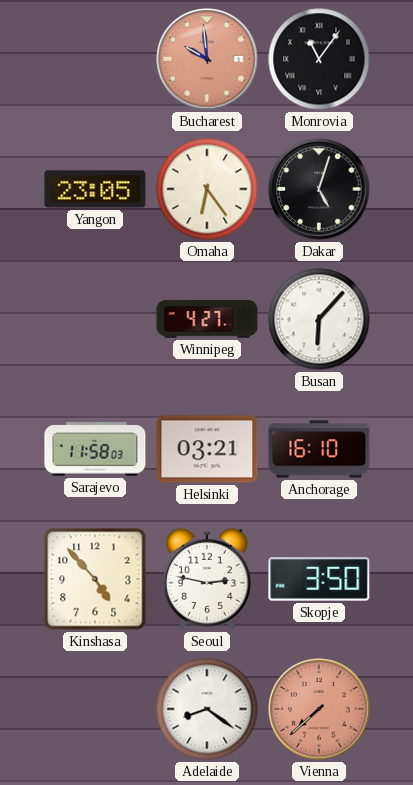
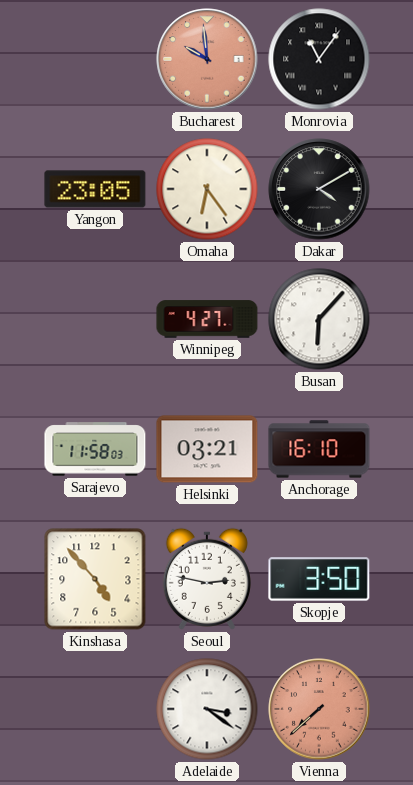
Dakar: 5:03 -> 4:10 (319, 189)
Adelaide: 8:21 -> 3:21 (207, 709)
